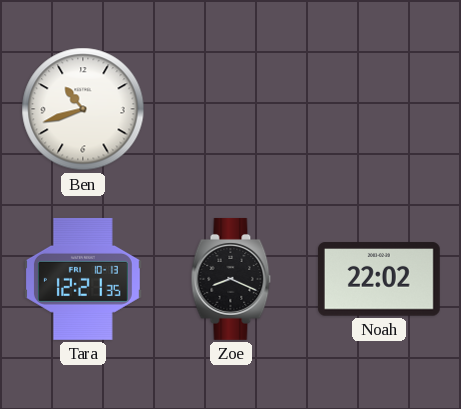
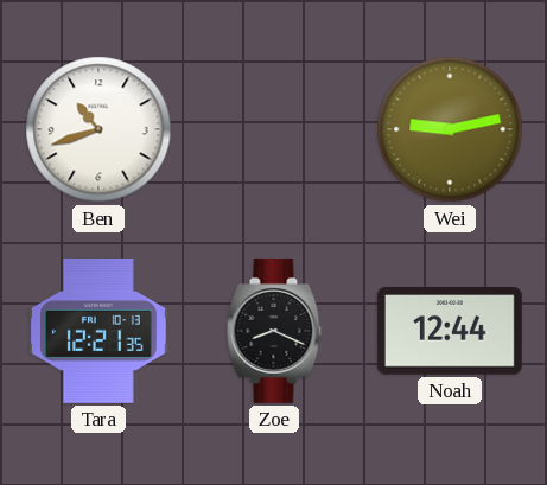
Wei: none -> 9:13 (450, 129)
Noah: 22:02 -> 12:44 (450, 331)
